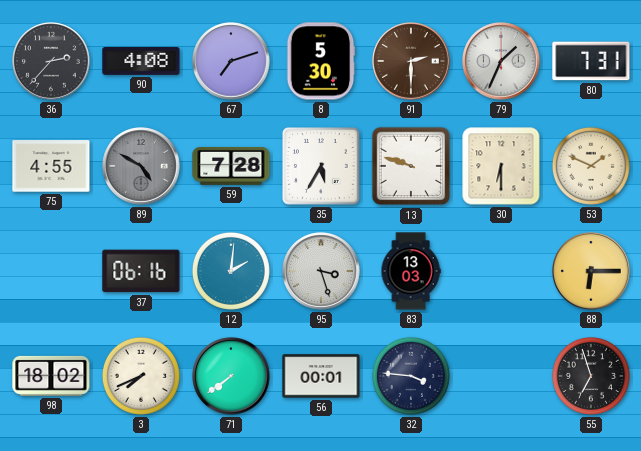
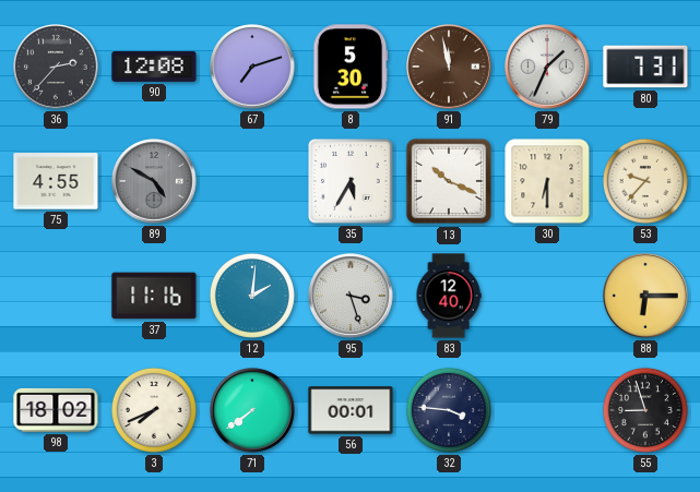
90: 4:08 -> 12:08 (154, 67)
91: 2:30 -> 11:58 (449, 67)
59: 7:28 -> none (231, 166)
13: 9:48 -> 10:19 (449, 181)
53: 1:49 -> 9:37 (645, 181)
37: 06:16 -> 11:16 (154, 296)
83: 13:03 -> 12:40 (449, 296)
55: 6:57 -> 8:57 (645, 410)
